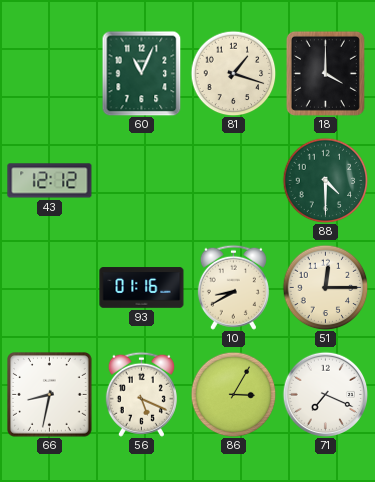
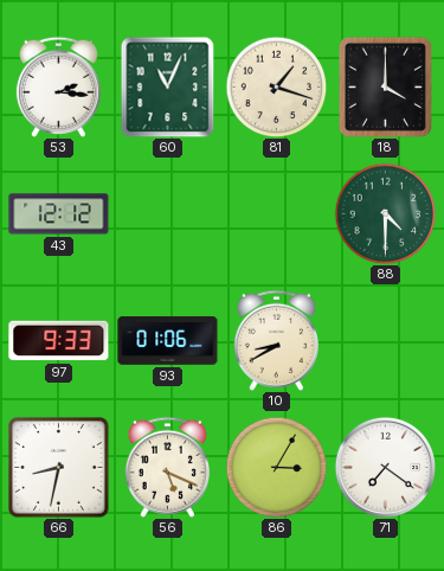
53: none -> 2:16 (58, 86)
97: none -> 9:33 (59, 341)
93: 01:16 -> 01:06 (168, 341)
51: 12:15 -> none (325, 287)
71: 7:19 -> 7:21 (385, 467)
